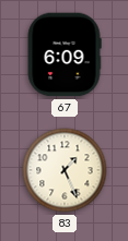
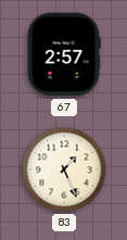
67: 6:09 -> 2:57 (64, 54)
